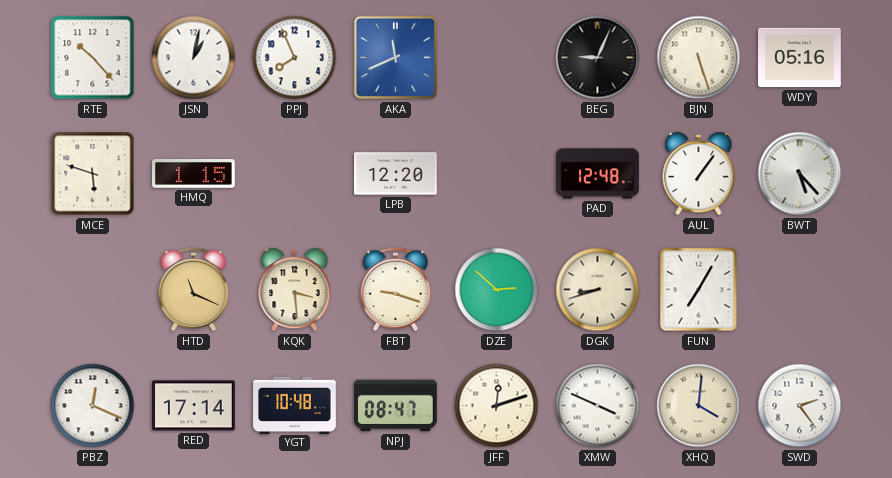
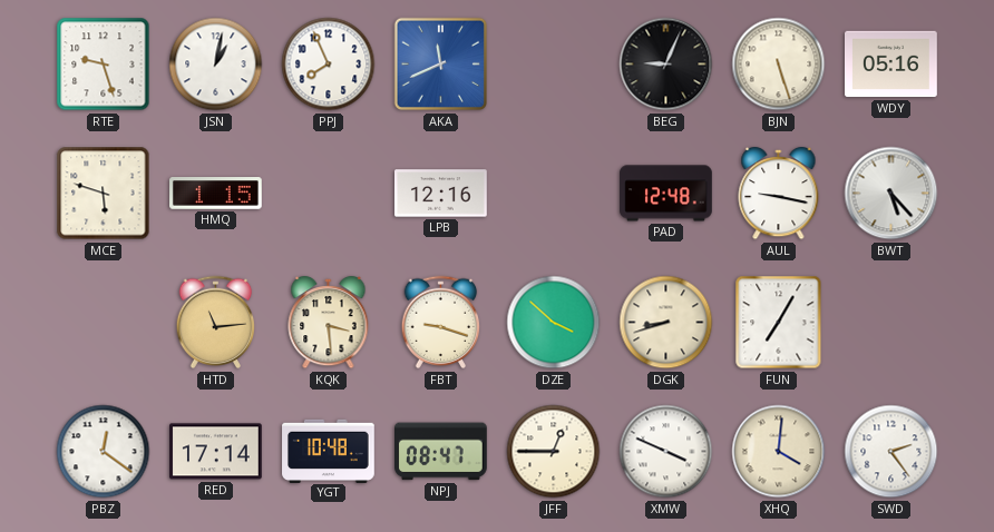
RTE: 10:23 -> 9:27 (104, 65)
LPB: 12:20 -> 12:16 (441, 194)
AUL: 1:06 -> 9:17 (779, 194)
HTD: 11:19 -> 11:14 (216, 323)
DZE: 2:52 -> 3:52 (554, 323)
PBZ: 12:19 -> 12:21 (104, 452)
JFF: 12:12 -> 12:45 (554, 452)
